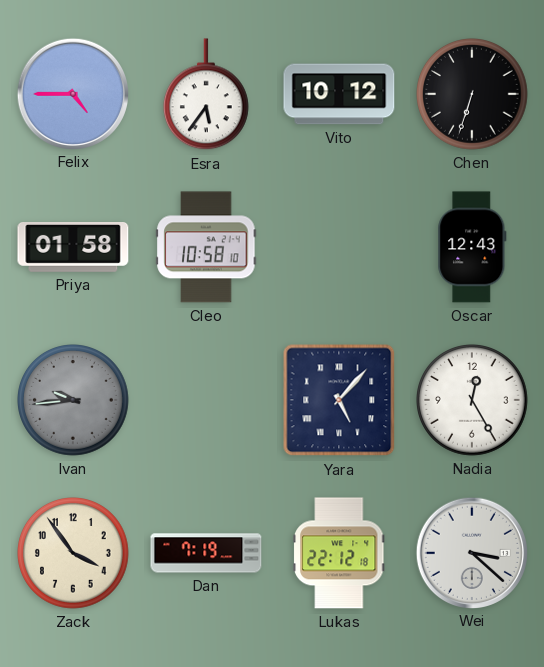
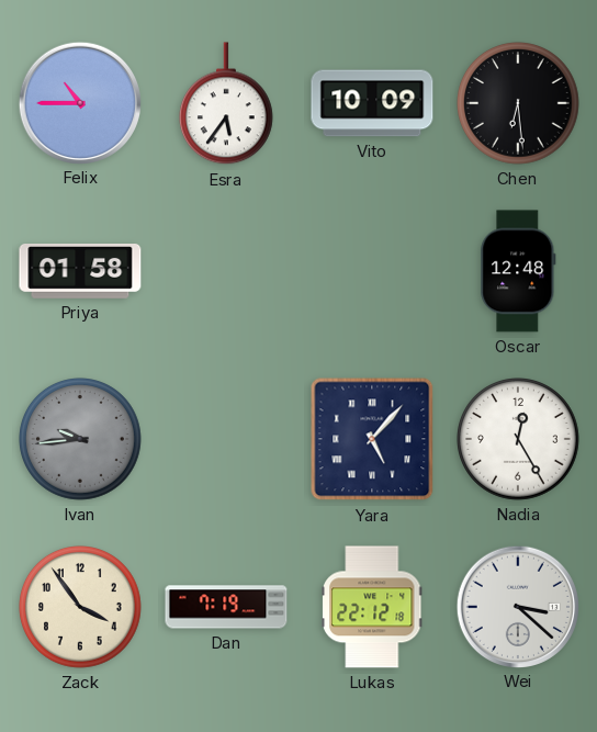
Felix: 4:45 -> 10:45 (79, 102)
Vito: 10:12 -> 10:09 (372, 103)
Chen: 6:33 -> 6:29 (519, 104)
Cleo: 10:58 -> none (206, 247)
Oscar: 12:43 -> 12:48 (518, 271)
